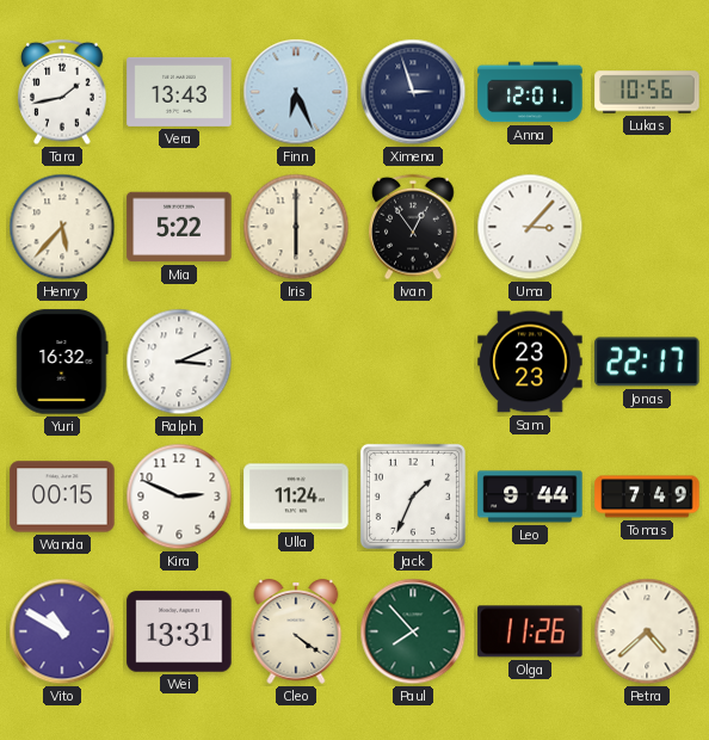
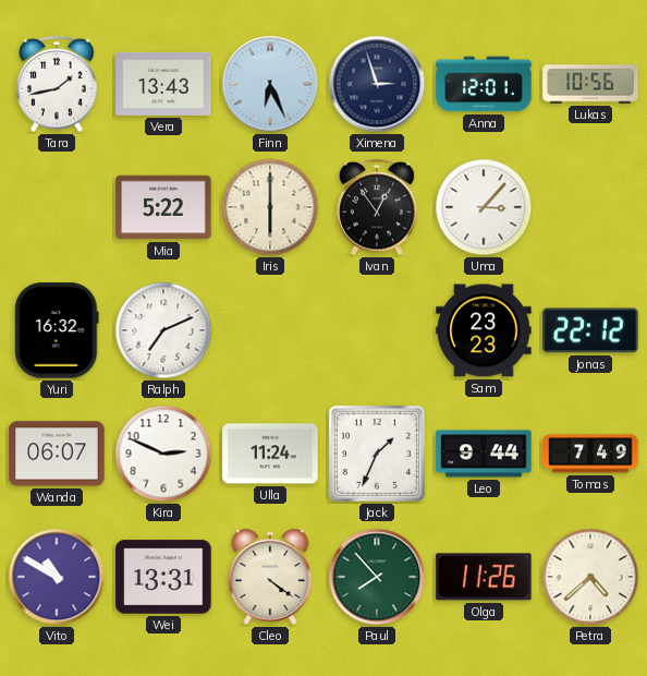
Henry: 5:37 -> none (62, 227)
Ralph: 3:11 -> 7:11 (163, 330)
Jonas: 22:17 -> 22:12 (590, 330)
Wanda: 00:15 -> 06:07 (57, 454)
